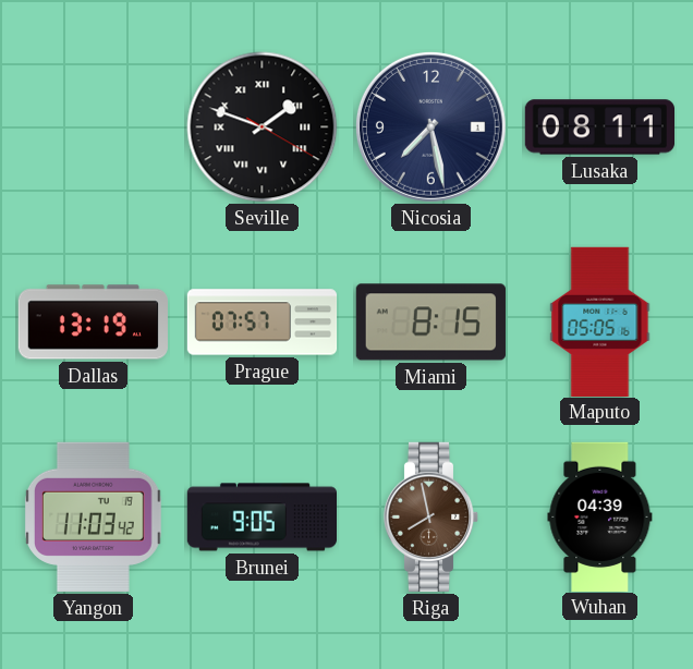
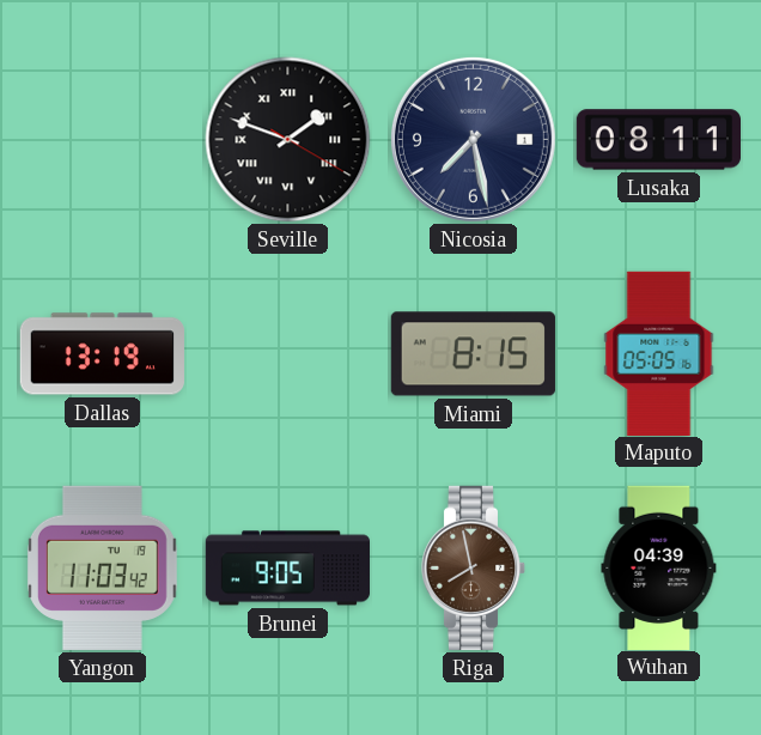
Prague: 07:57 -> none (263, 323)
